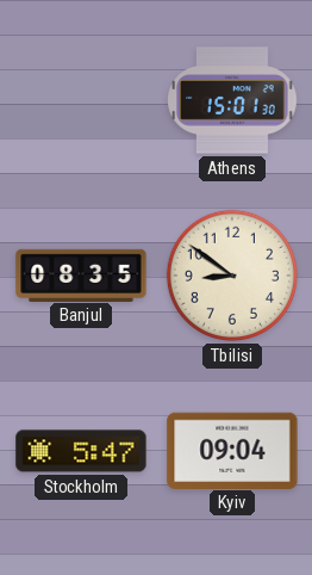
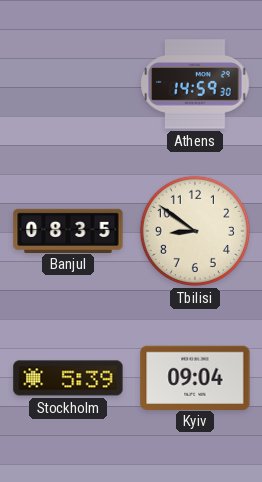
Athens: 15:01 -> 14:59 (195, 84)
Stockholm: 5:47 -> 5:39 (68, 378)
